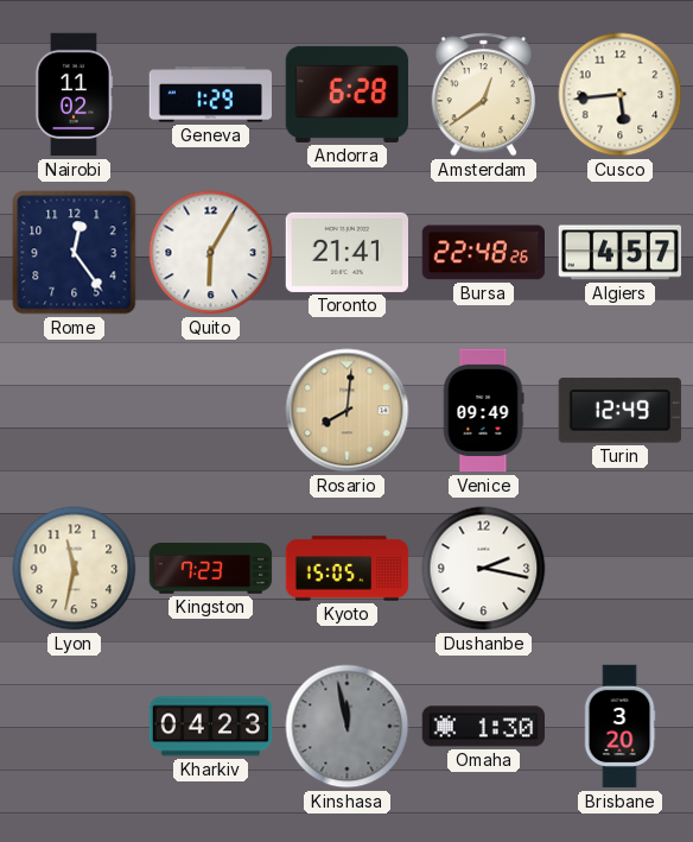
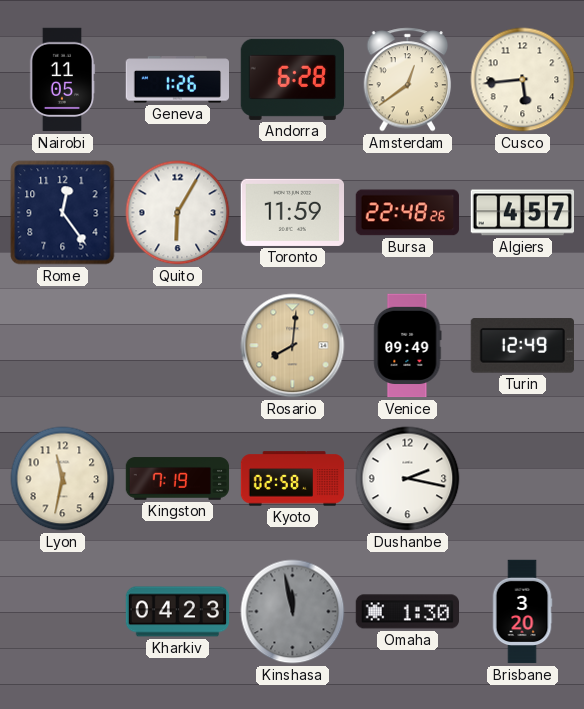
Nairobi: 11:02 -> 11:05 (62, 80)
Geneva: 1:29 -> 1:26 (177, 80)
Toronto: 21:41 -> 11:59 (292, 212)
Kingston: 7:23 -> 7:19 (178, 479)
Kyoto: 15:05 -> 02:58 (293, 479)
